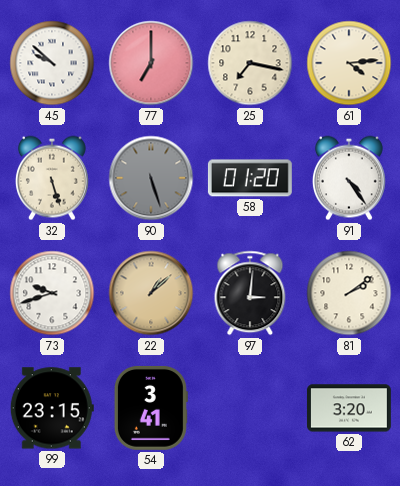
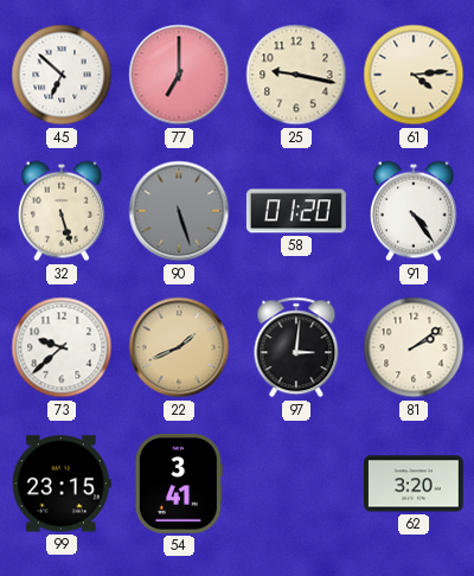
45: 9:52 -> 6:52 (62, 75)
25: 7:17 -> 9:17 (296, 75)
73: 9:42 -> 9:38 (62, 347)
22: 1:08 -> 1:41 (179, 347)
